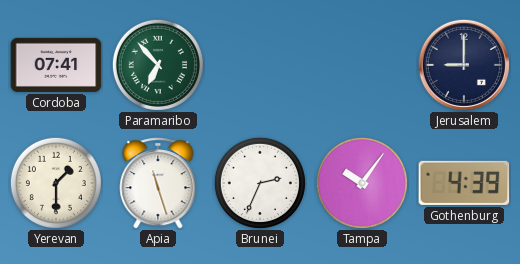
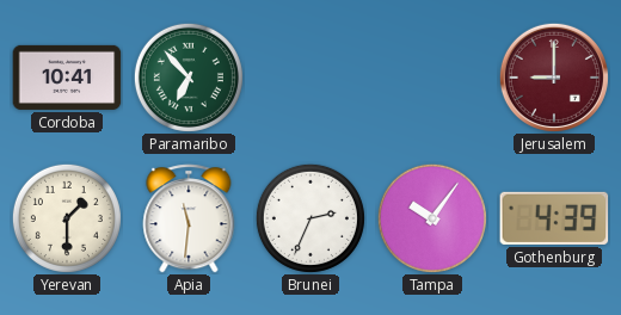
Cordoba: 07:41 -> 10:41 (67, 78)
Jerusalem dial: navy -> burgundy (554, 78)
Apia: 11:27 -> 11:31 (189, 218)
